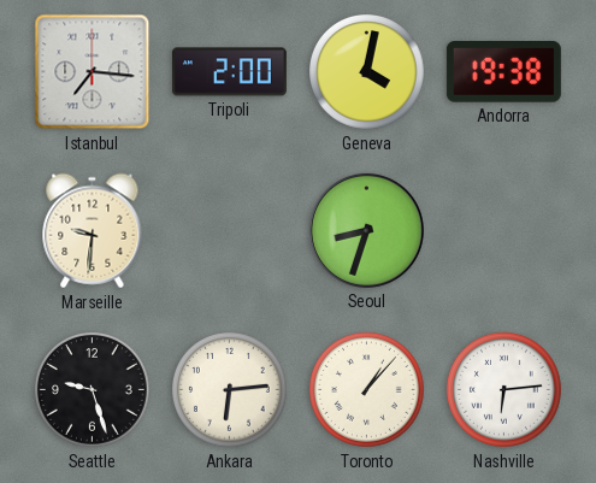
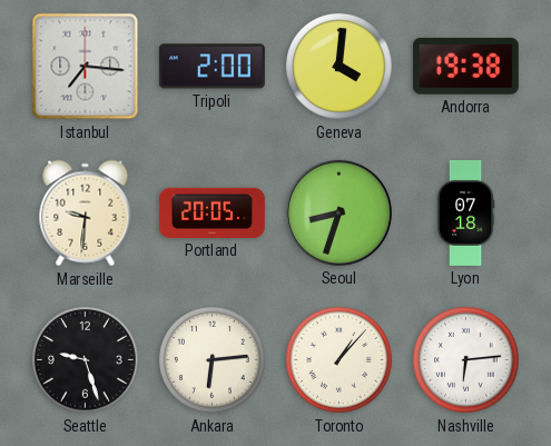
Geneva: 4:02 -> 4:01 (340, 67)
Portland: none -> 20:05 (211, 212)
Lyon: none -> 07:18 (465, 212)
